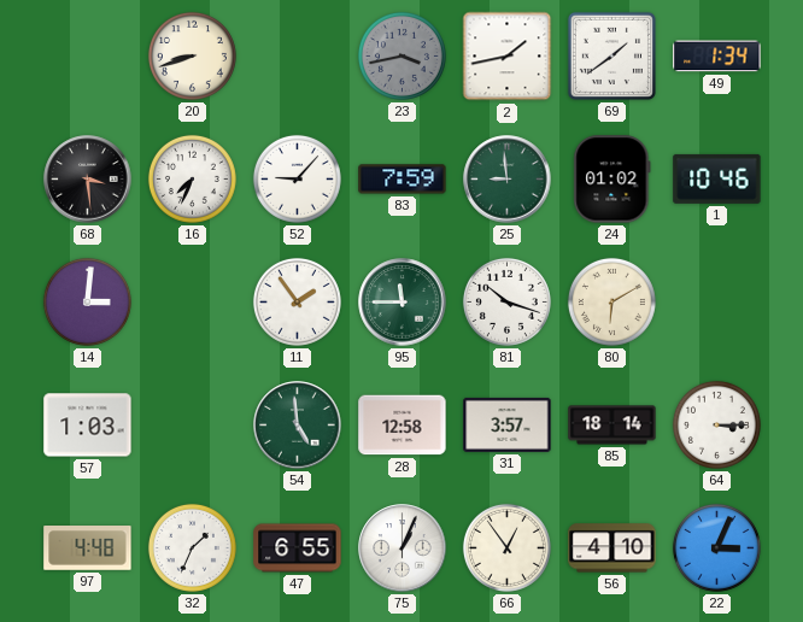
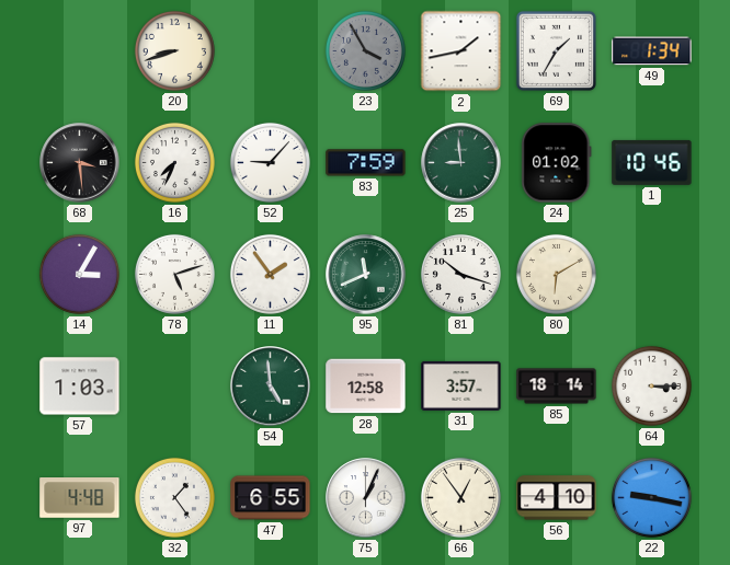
23: 3:43 -> 3:55 (365, 50)
69: 1:39 -> 1:35 (556, 50)
14: 3:01 -> 3:05 (79, 274)
78: none -> 5:12 (174, 274)
95: 11:45 -> 11:41 (366, 275)
32: 1:34 -> 1:24 (174, 497)
22: 3:04 -> 9:17 (651, 497)
